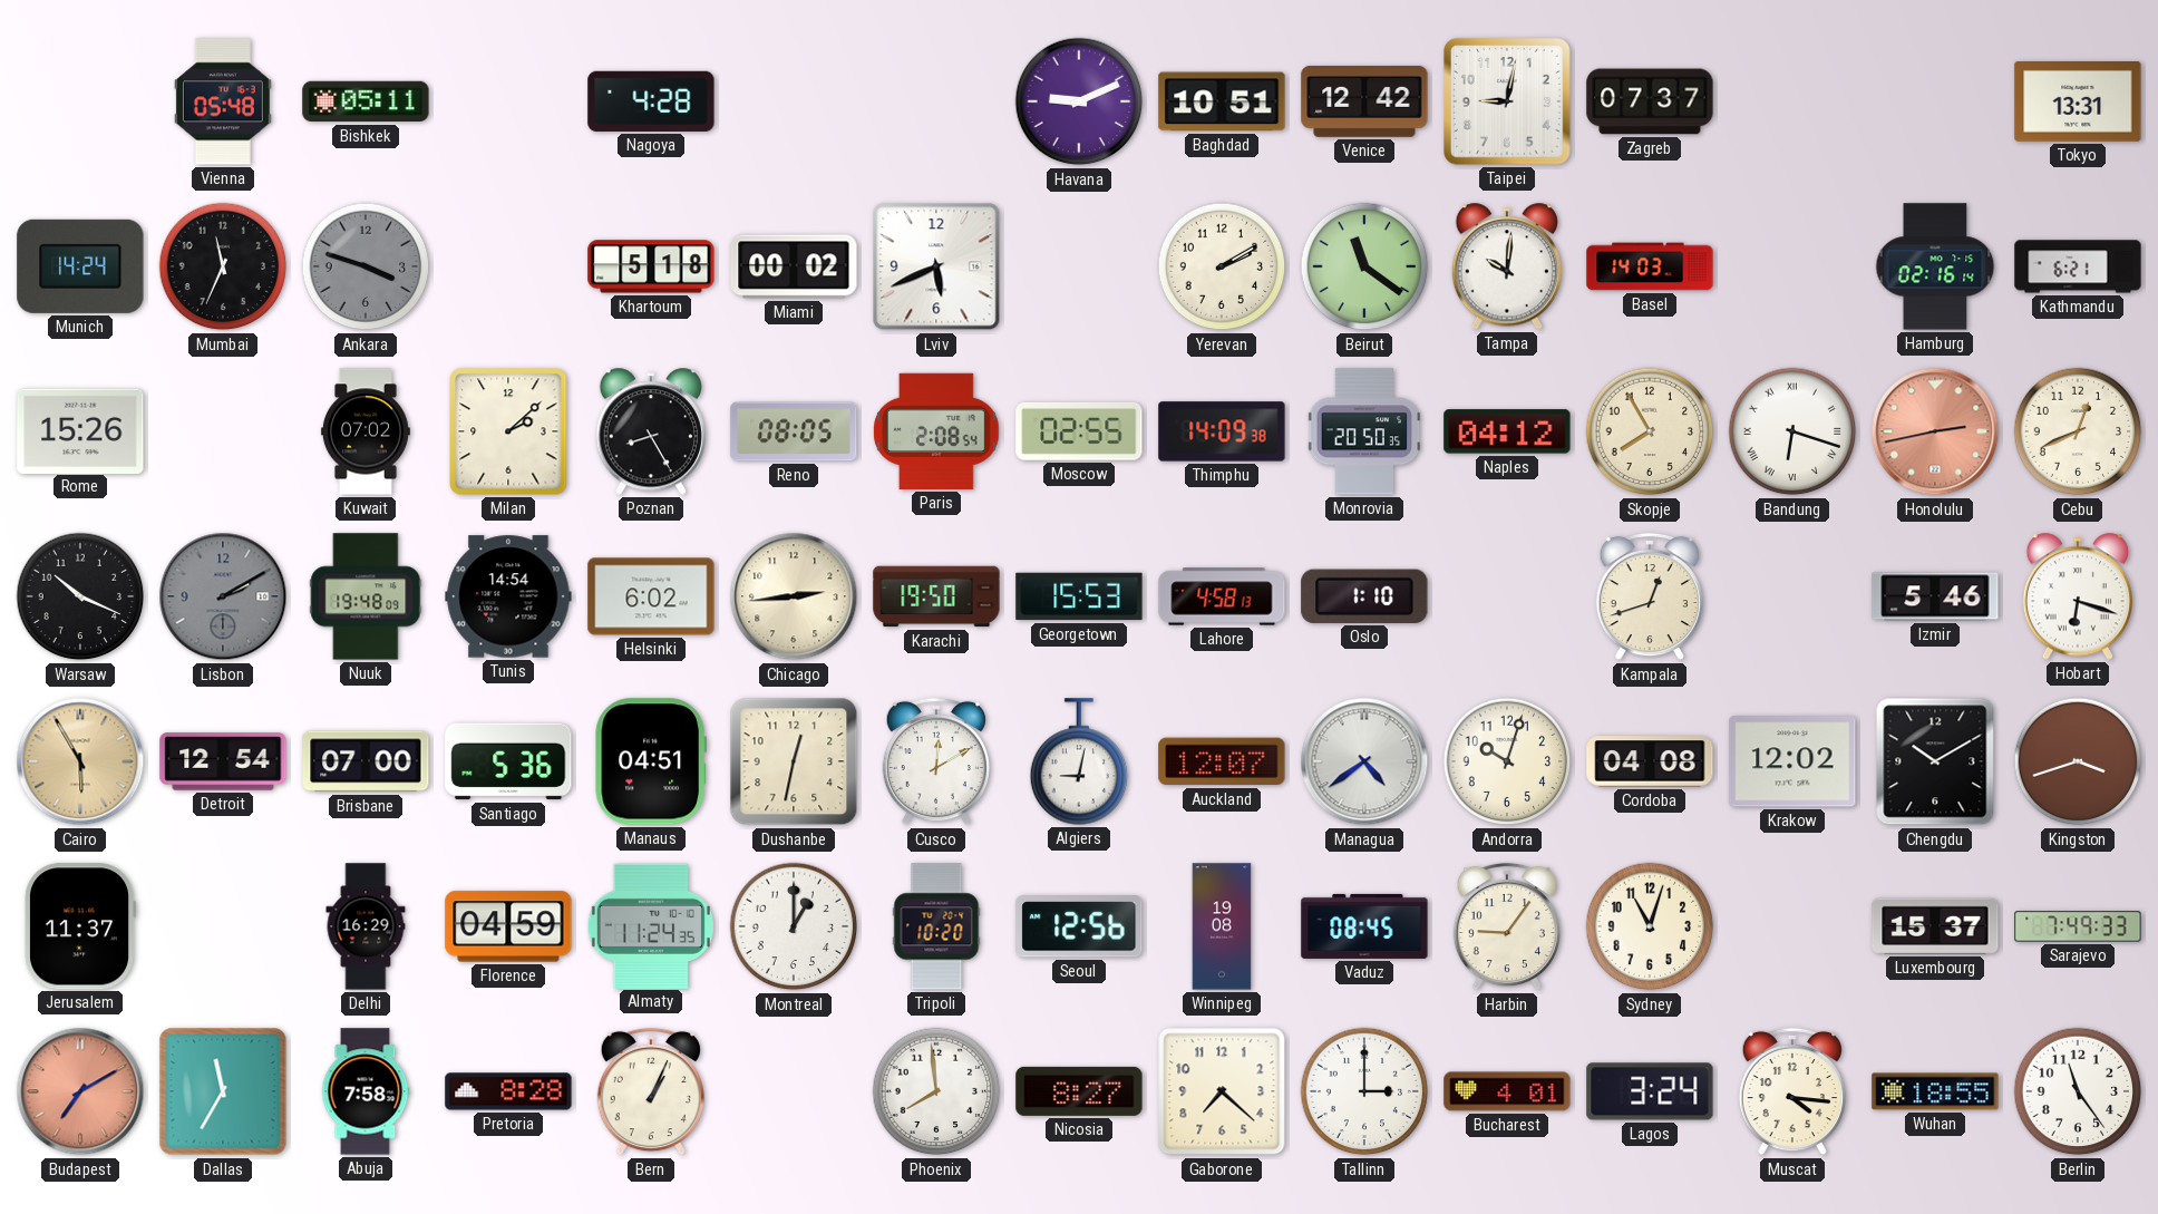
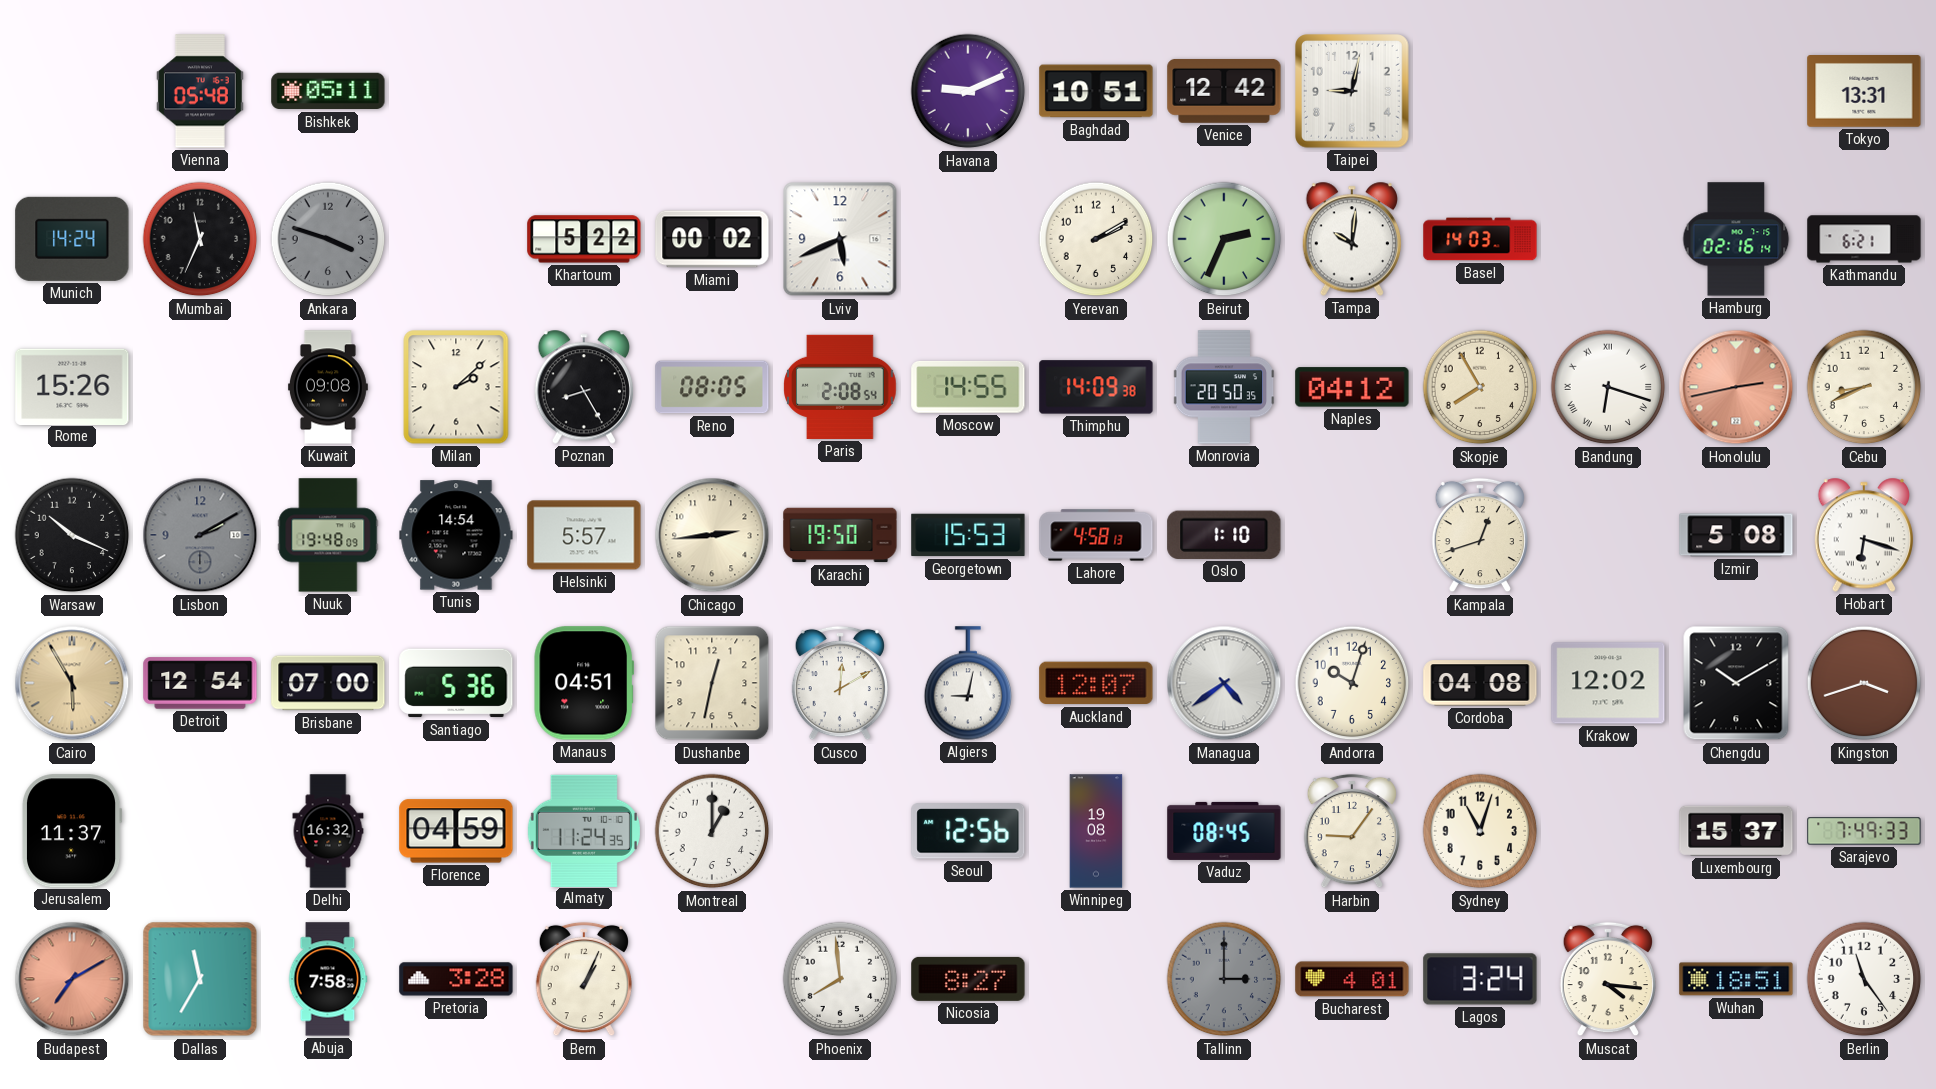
Nagoya: 4:28 -> none (651, 101)
Zagreb: 07:37 -> none (1650, 101)
Khartoum: 5:18 -> 5:22 (584, 239)
Beirut: 11:21 -> 2:34 (1224, 239)
Kuwait: 07:02 -> 09:08 (328, 387)
Moscow: 02:55 -> 14:55 (968, 387)
Cebu: 12:41 -> 8:41 (1864, 387)
Helsinki: 6:02 -> 5:57 (584, 535)
Izmir: 5:46 -> 5:08 (1736, 535)
Delhi: 16:29 -> 16:32 (328, 831)
Tripoli: 10:20 -> none (936, 926)
Pretoria: 8:28 -> 3:28 (456, 979)
Gaborone: 7:22 -> none (1222, 1091)
Tallinn dial: white -> grey (1224, 979)
Wuhan: 18:55 -> 18:51 (1736, 979)
